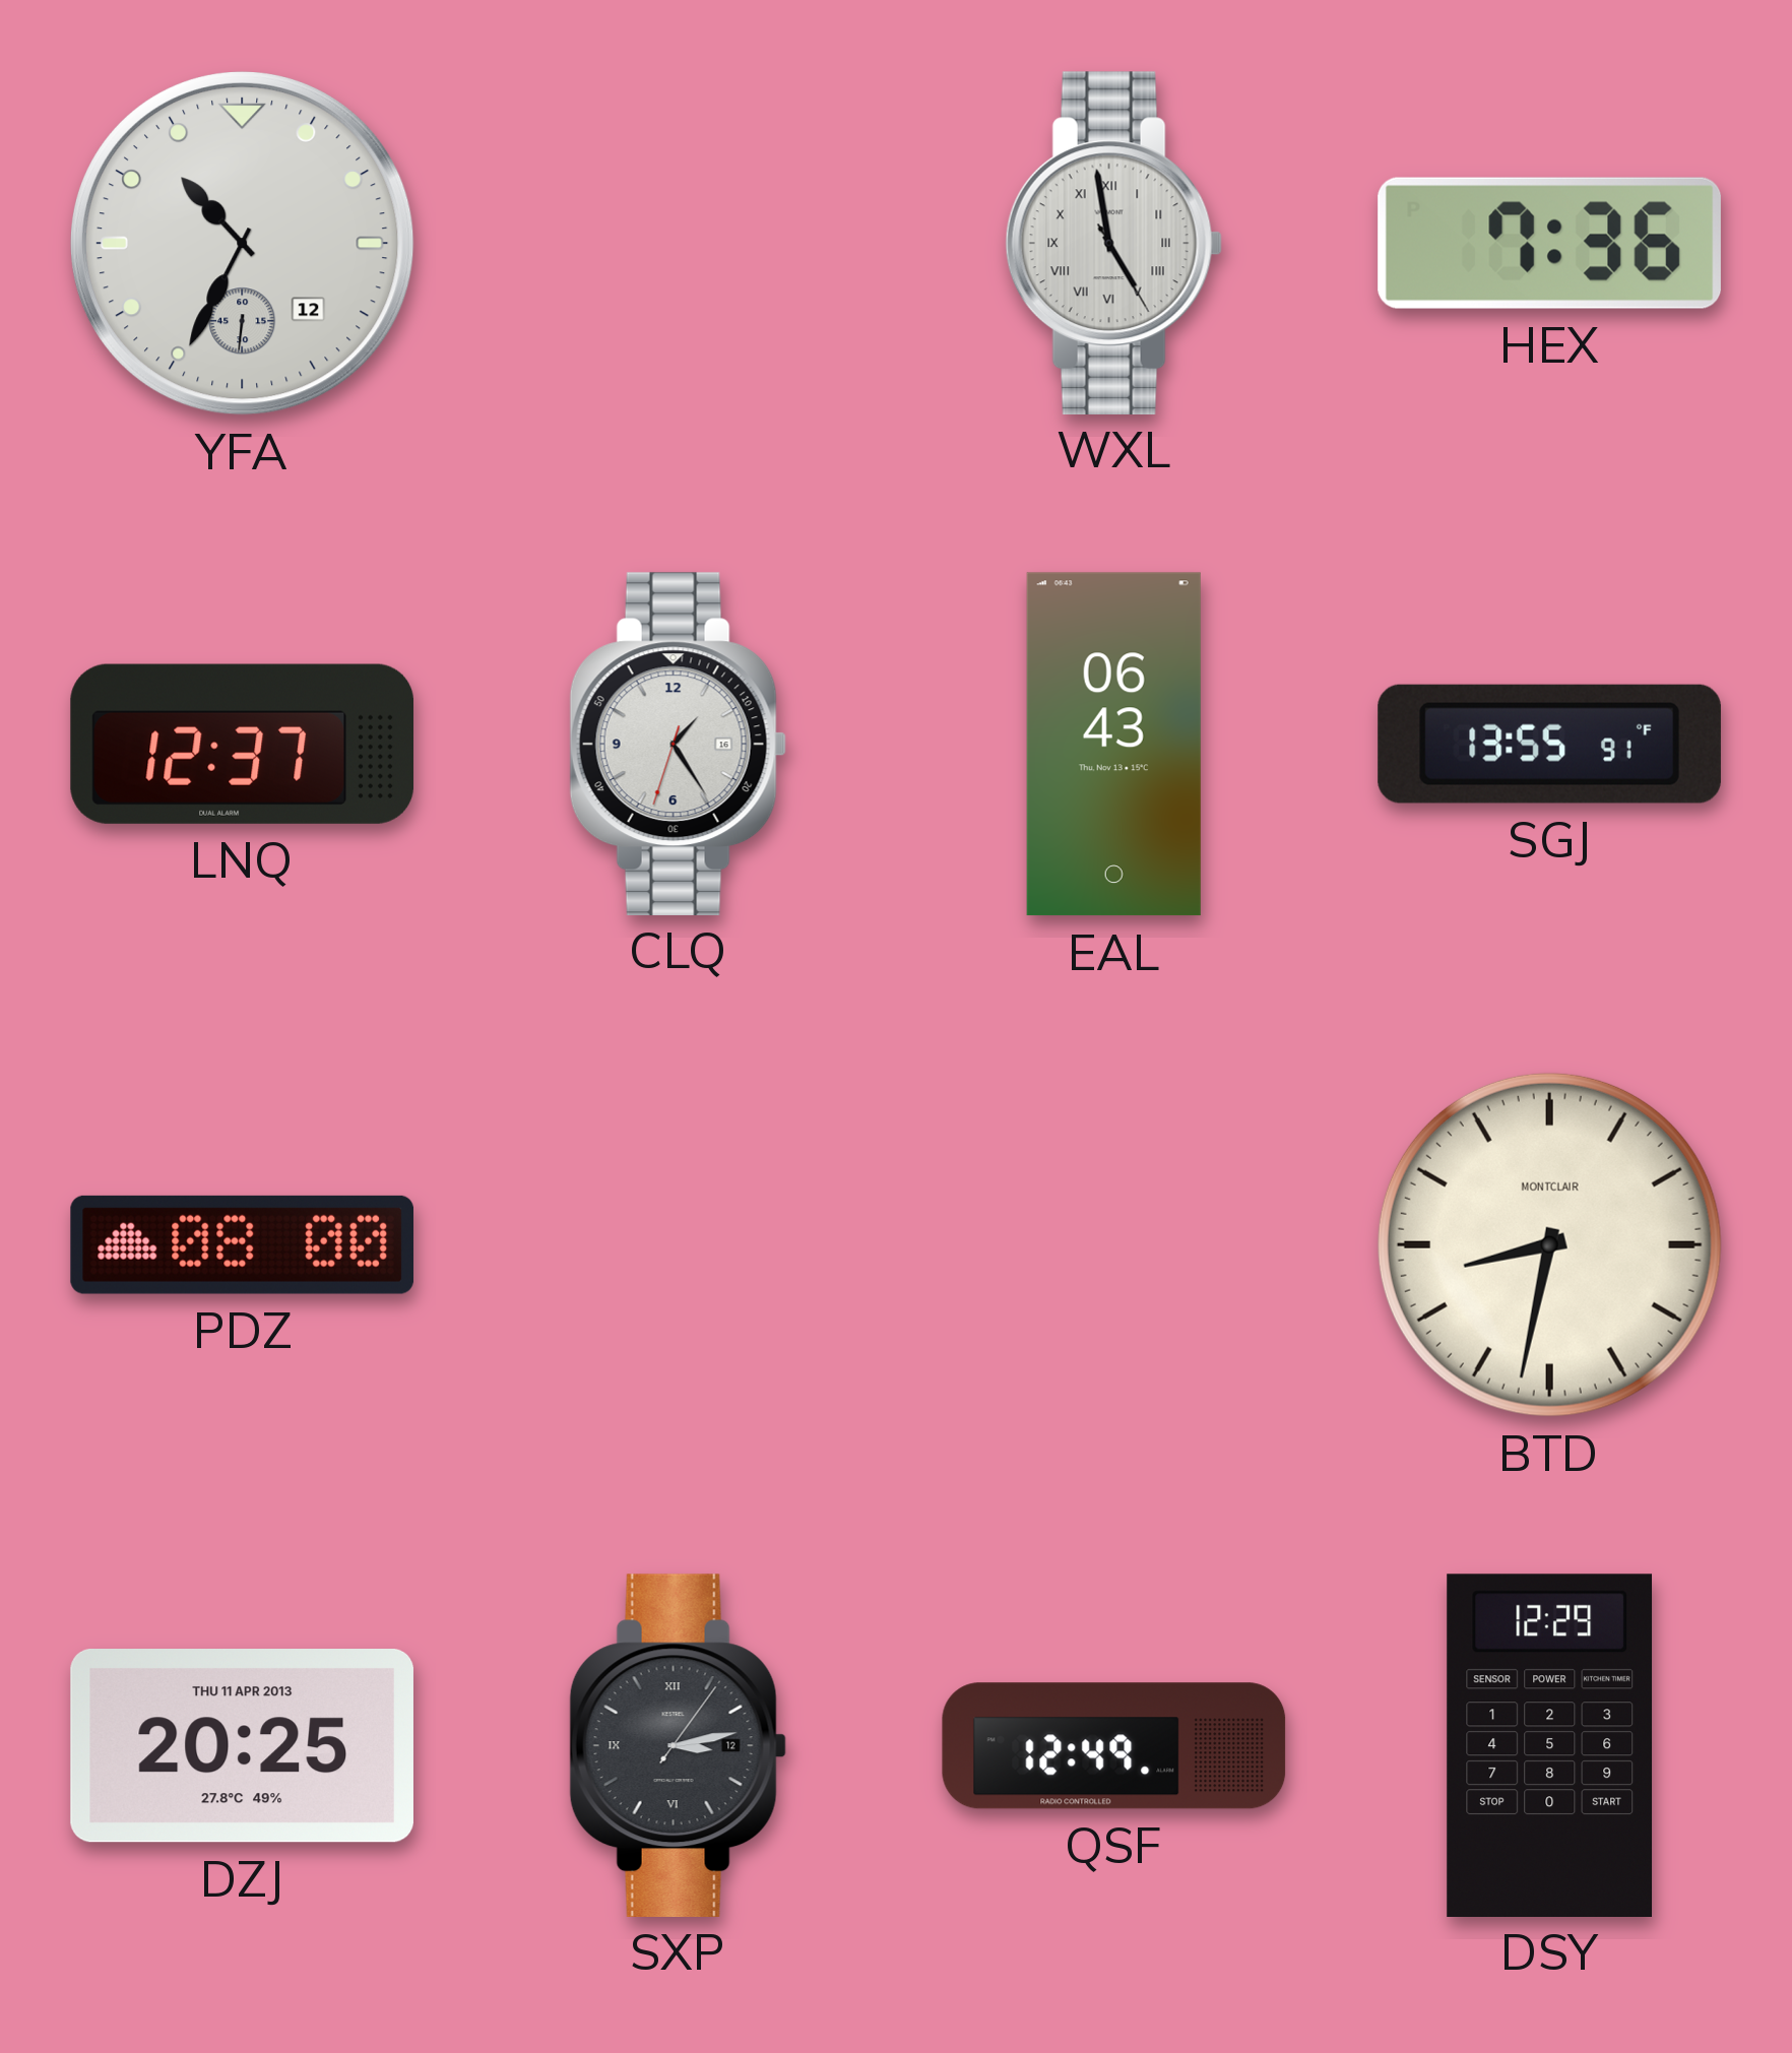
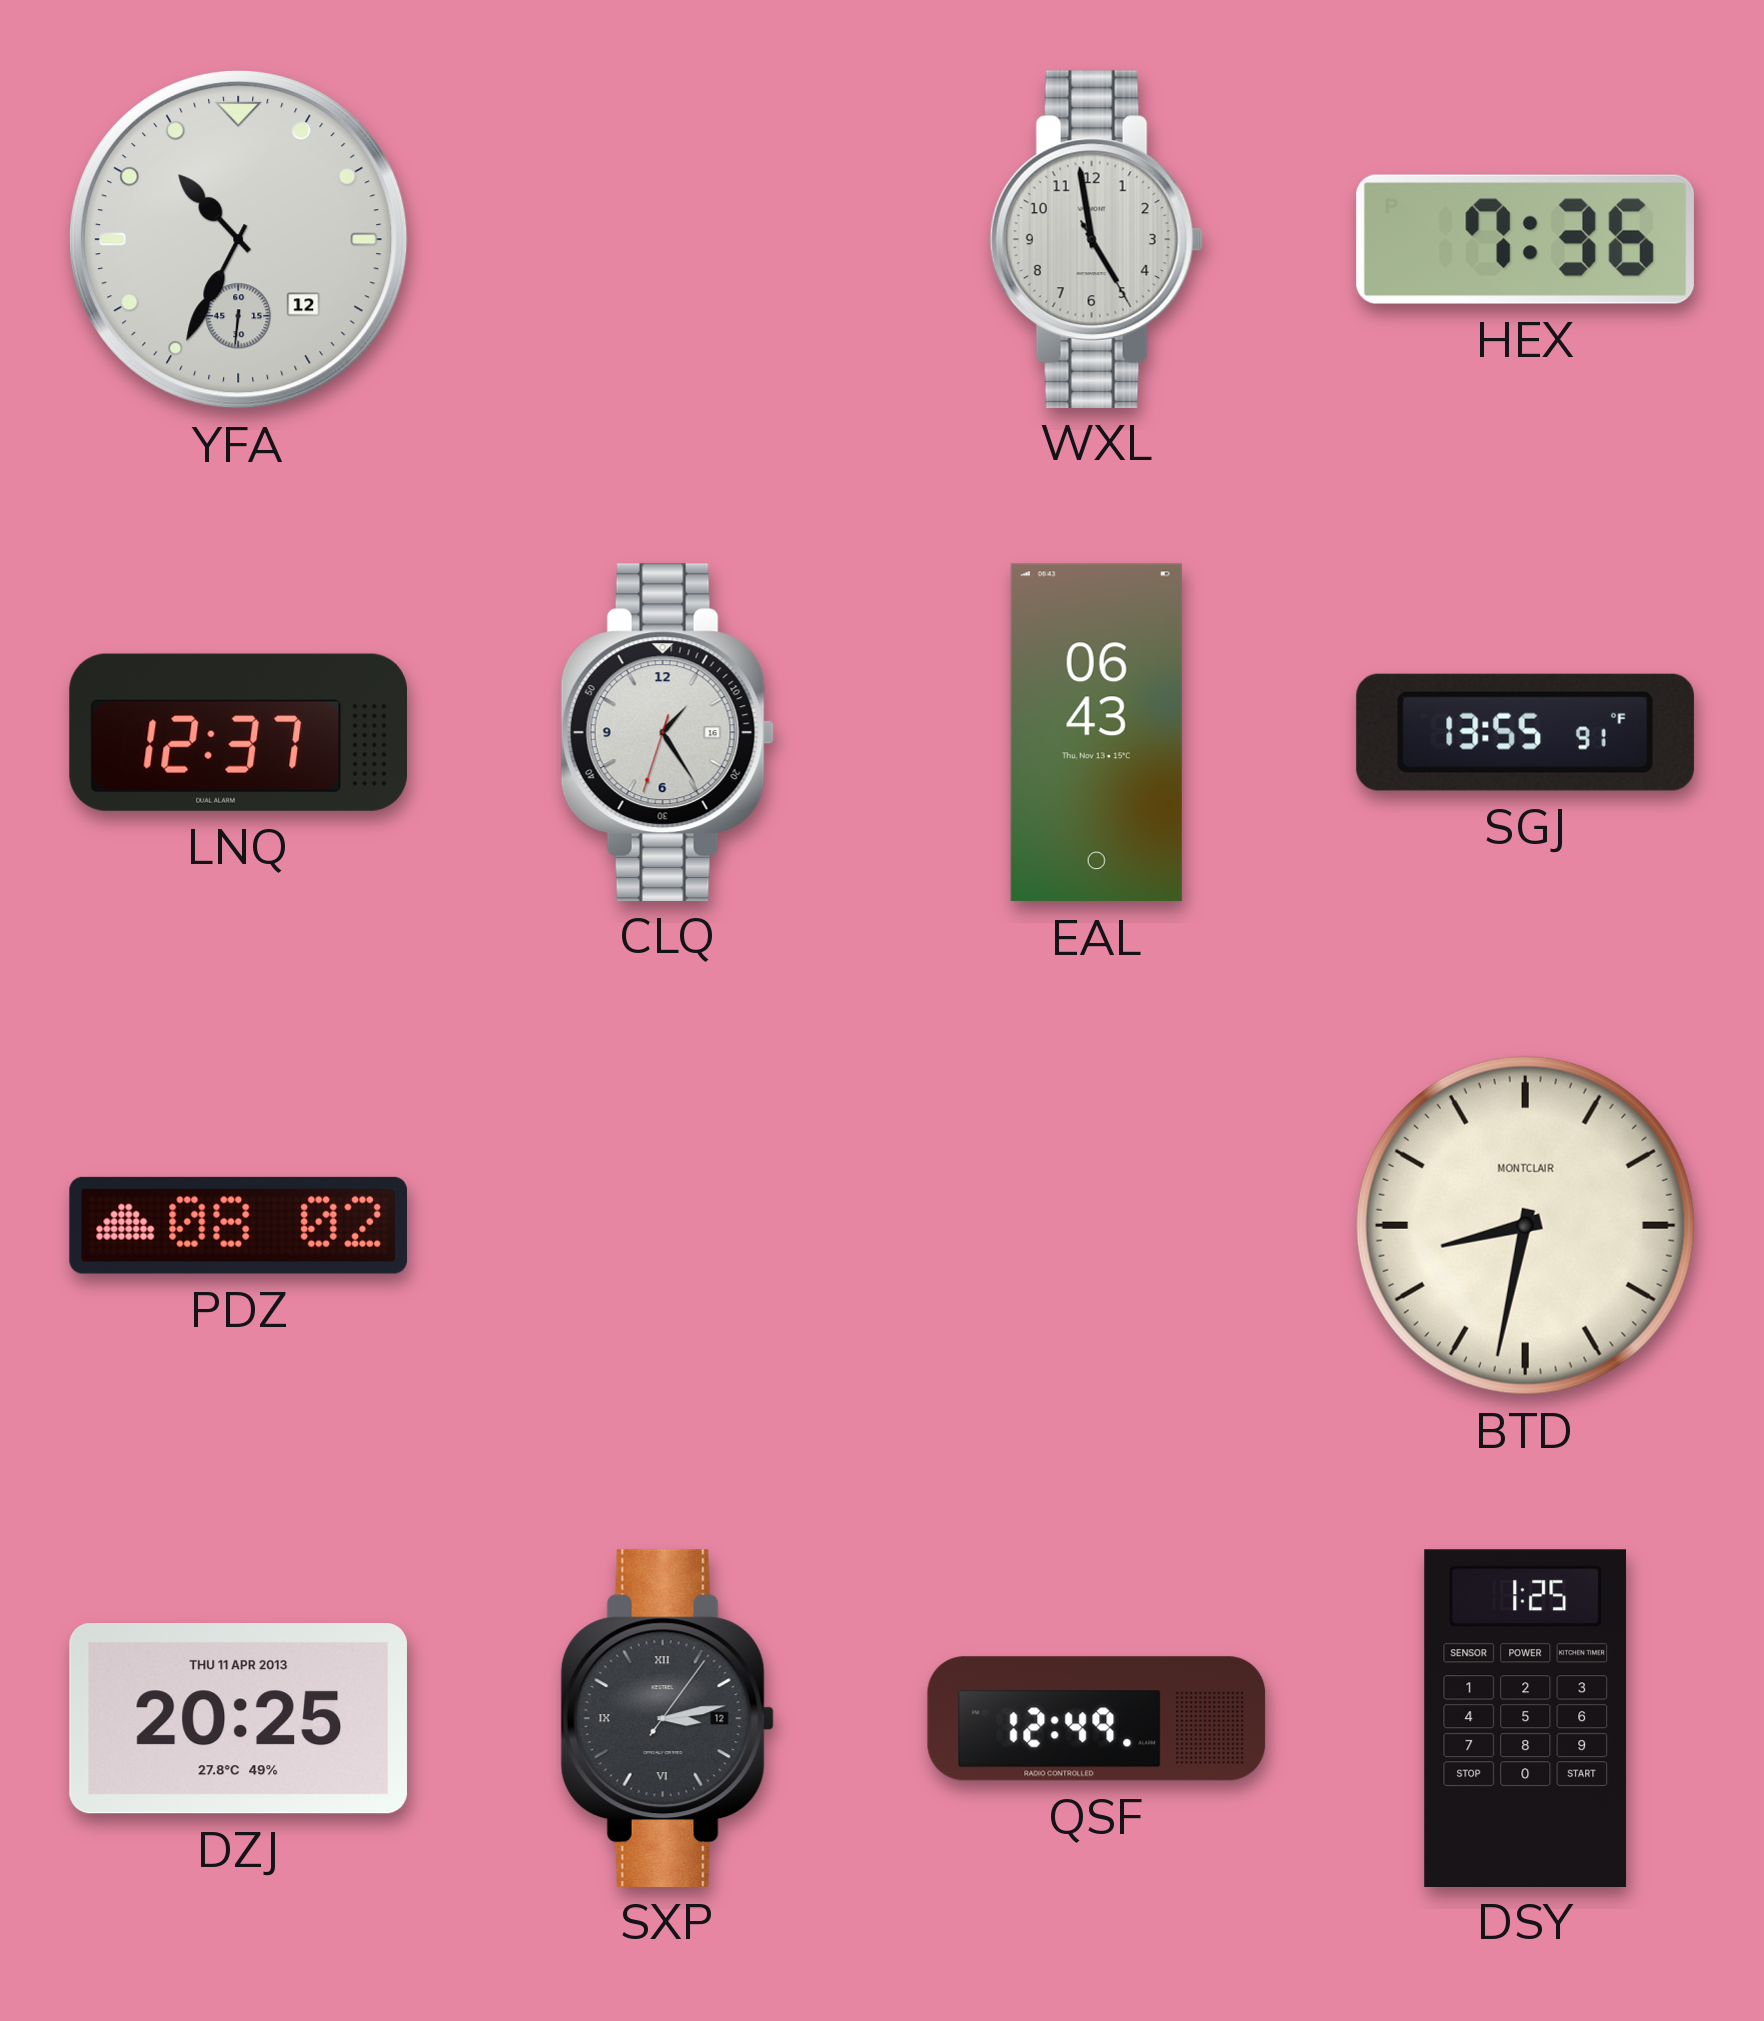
WXL numerals: Roman -> Arabic (1096, 239)
PDZ: 08:00 -> 08:02 (238, 1225)
DSY: 12:29 -> 1:25 (1526, 1718)
